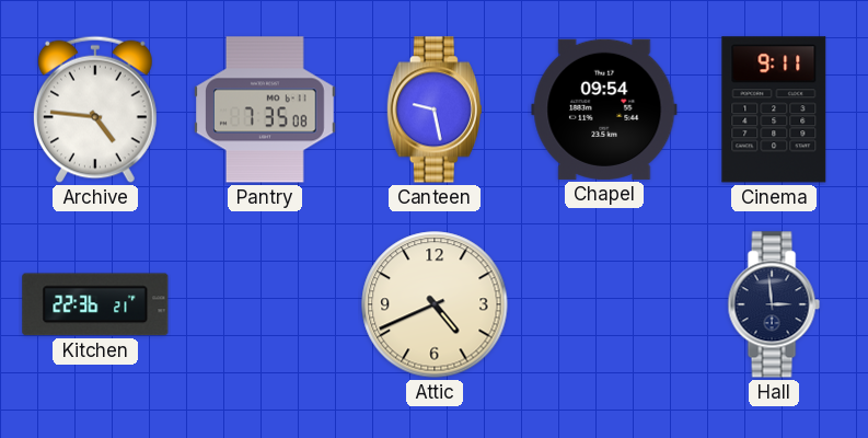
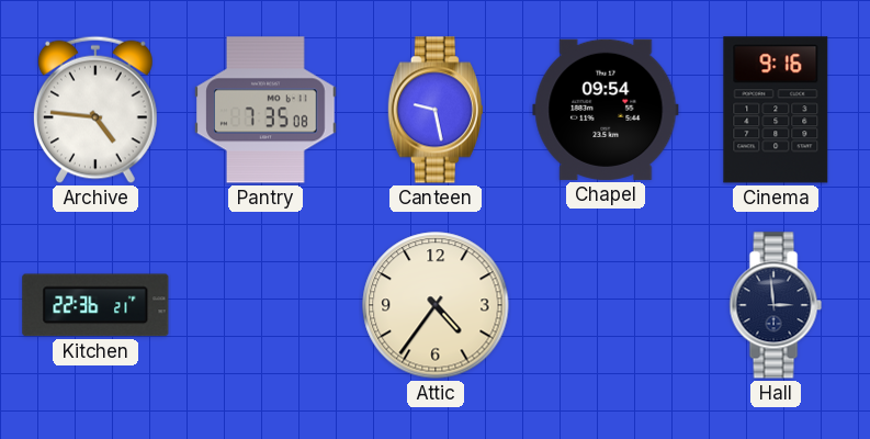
Cinema: 9:11 -> 9:16 (776, 110)
Attic: 4:41 -> 4:36 (436, 305)
